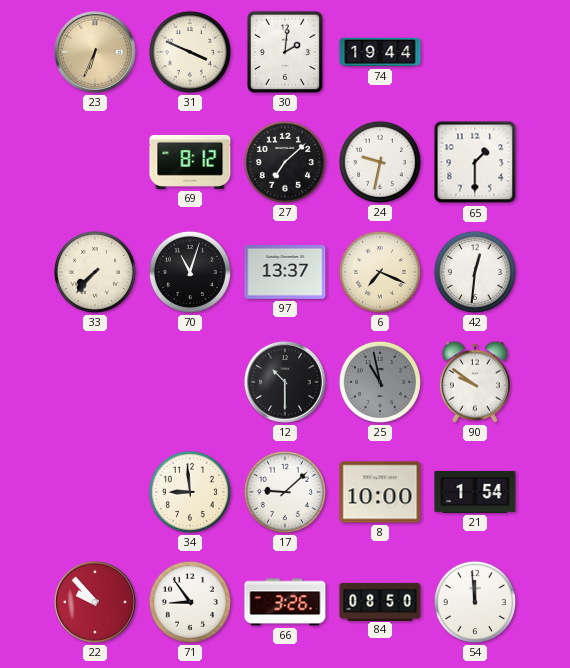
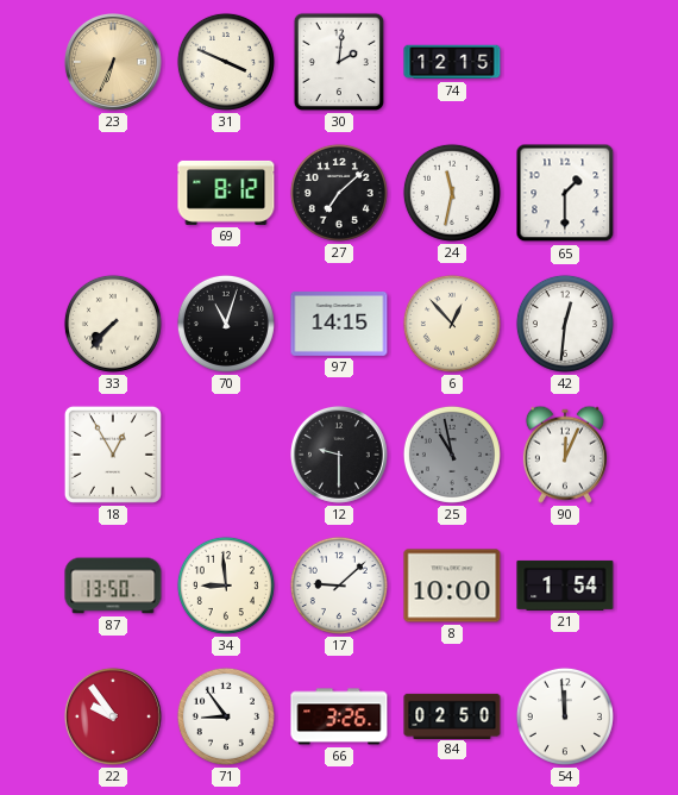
74: 19:44 -> 12:15 (452, 62)
24: 9:32 -> 11:32 (452, 193)
97: 13:37 -> 14:15 (339, 325)
6: 7:19 -> 12:53 (452, 324)
18: none -> 12:55 (113, 455)
12: 10:30 -> 9:30 (339, 455)
90: 9:51 -> 12:04 (565, 455)
87: none -> 13:50 (113, 586)
22: 9:53 -> 9:54 (113, 716)
84: 08:50 -> 02:50 (452, 715)
